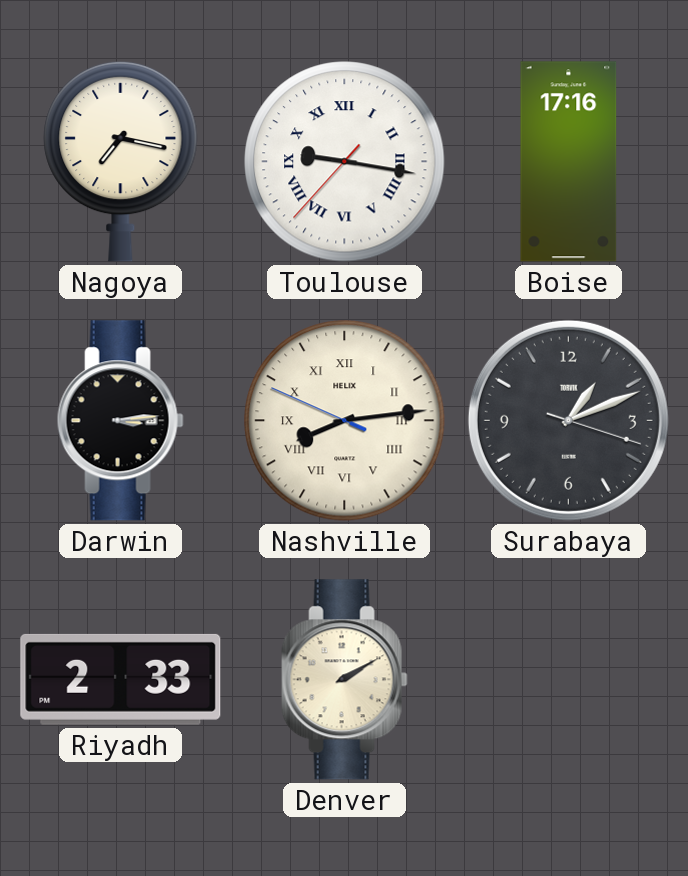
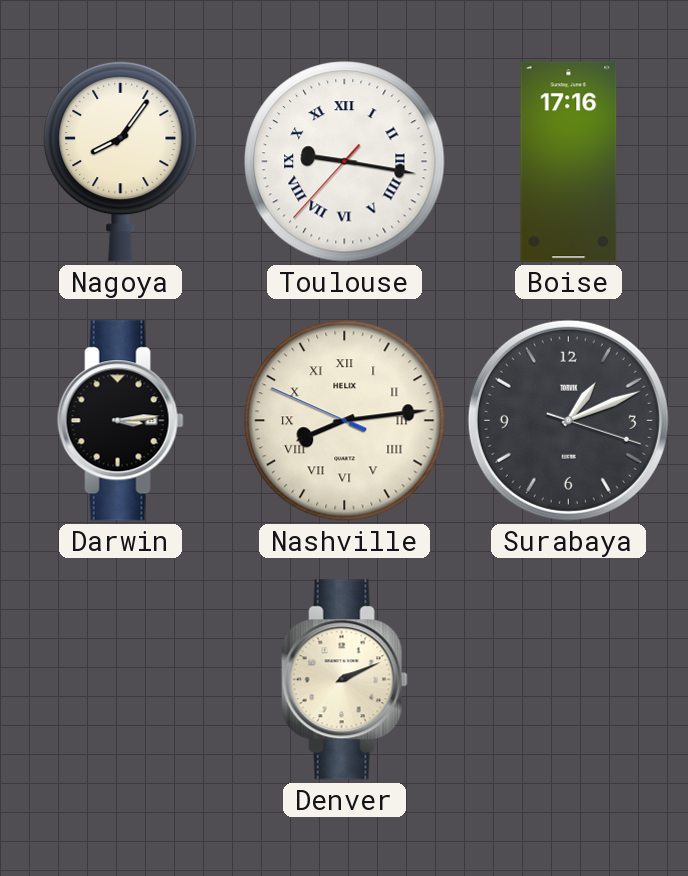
Nagoya: 7:17 -> 8:06 (121, 161)
Riyadh: 2:33 -> none (121, 679)
Denver: 2:10 -> 2:11 (344, 680)
